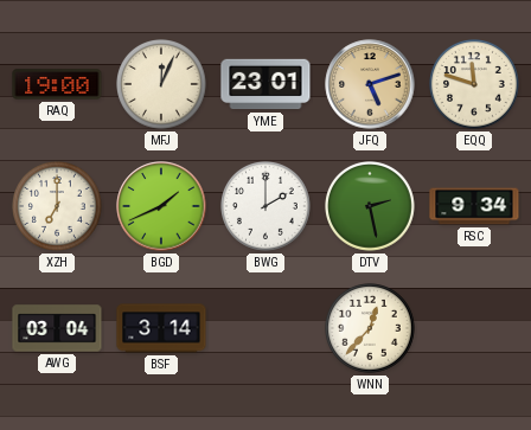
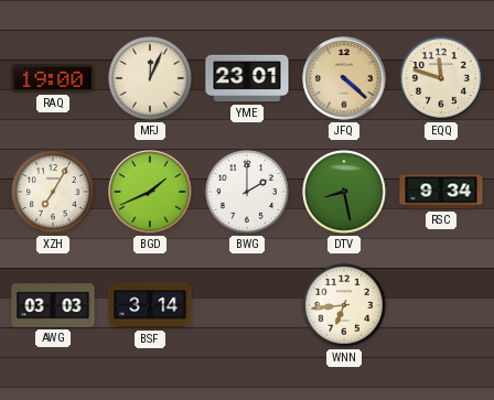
JFQ: 5:12 -> 4:22 (344, 78)
XZH: 7:00 -> 7:05 (54, 193)
DTV: 2:28 -> 8:28 (345, 193)
AWG: 03:04 -> 03:03 (53, 305)
WNN: 12:37 -> 6:44 (345, 306)
